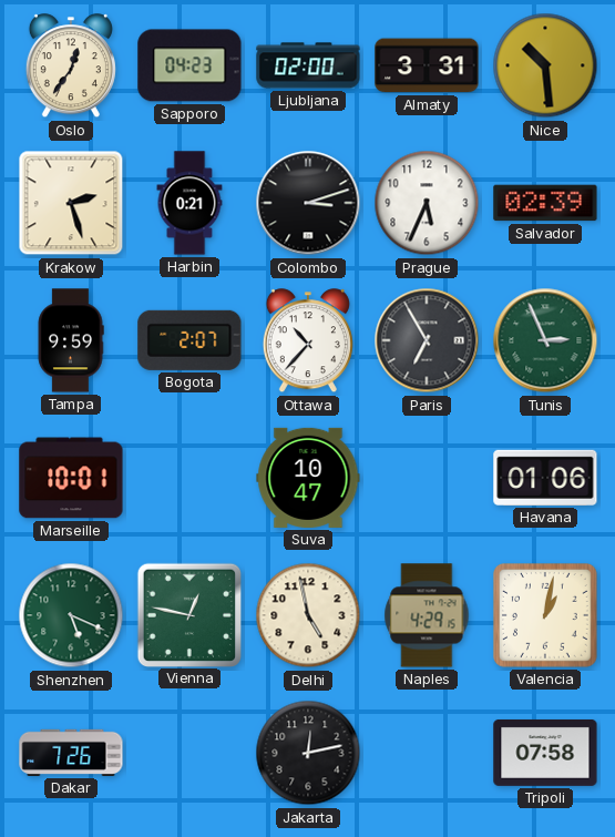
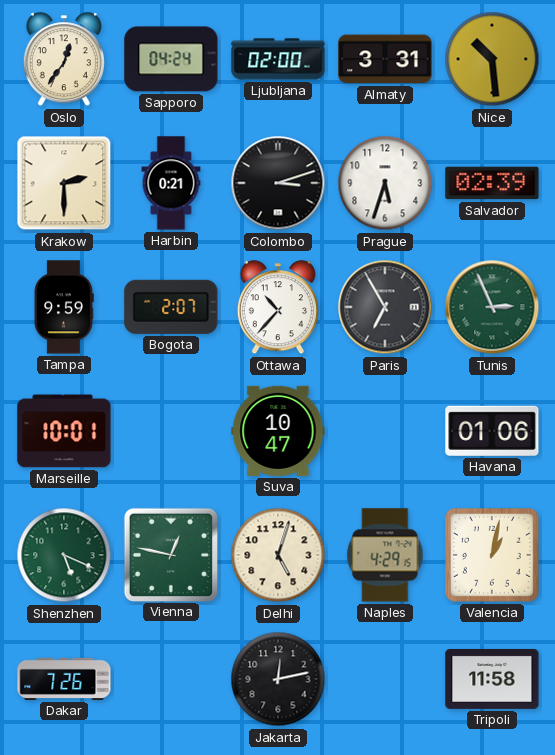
Sapporo: 04:23 -> 04:24 (171, 59)
Krakow: 2:27 -> 2:30 (64, 183)
Prague: 5:34 -> 5:33 (385, 183)
Delhi: 4:58 -> 5:03 (278, 555)
Tripoli: 07:58 -> 11:58 (492, 679)
